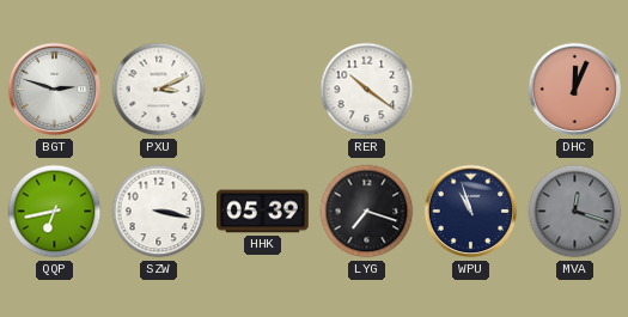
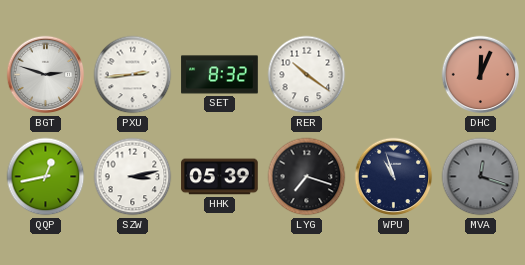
PXU: 3:11 -> 2:44 (133, 75)
SET: none -> 8:32 (220, 75)
QQP: 6:43 -> 12:43 (46, 177)
SZW: 3:17 -> 3:13 (133, 177)
